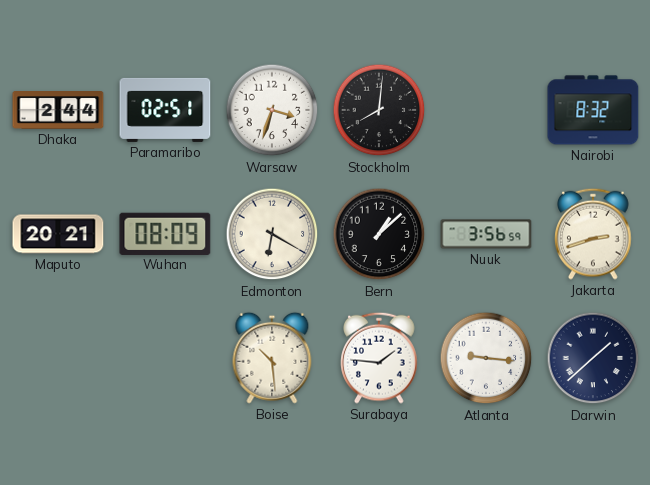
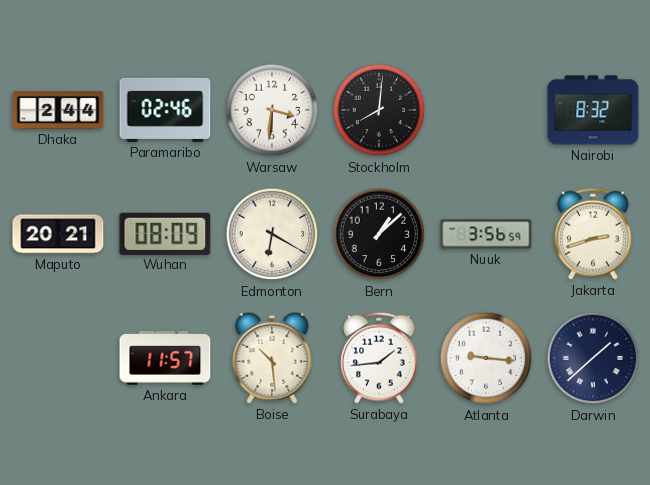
Paramaribo: 02:51 -> 02:46 (165, 110)
Warsaw: 3:33 -> 3:31 (272, 110)
Ankara: none -> 11:57 (165, 358)
Surabaya: 1:46 -> 1:44 (379, 358)
